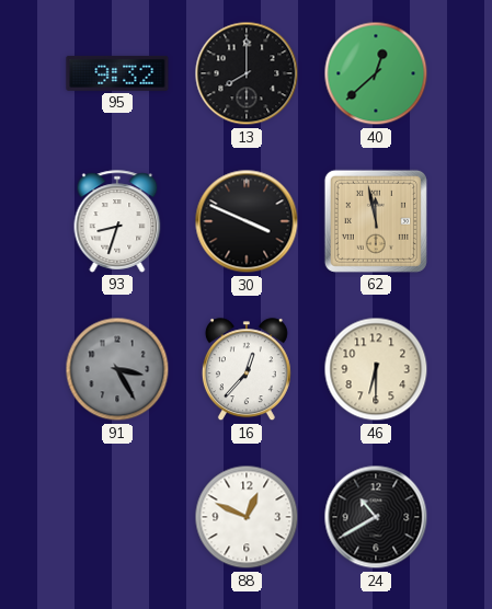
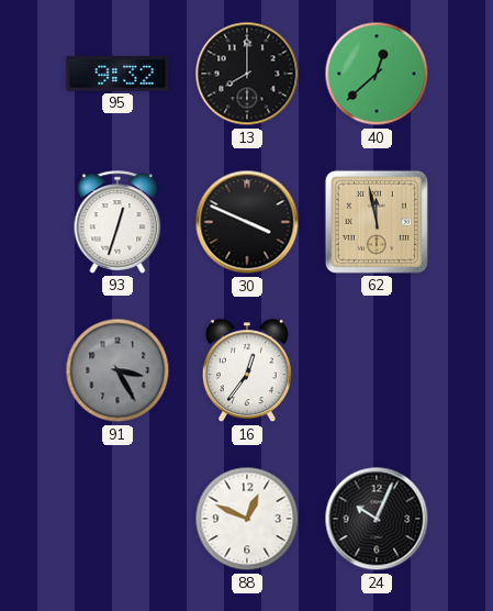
93: 8:33 -> 12:33 (117, 222)
16: 12:37 -> 12:36 (247, 371)
46: 6:30 -> none (376, 369)
24: 10:40 -> 10:04 (377, 519)
